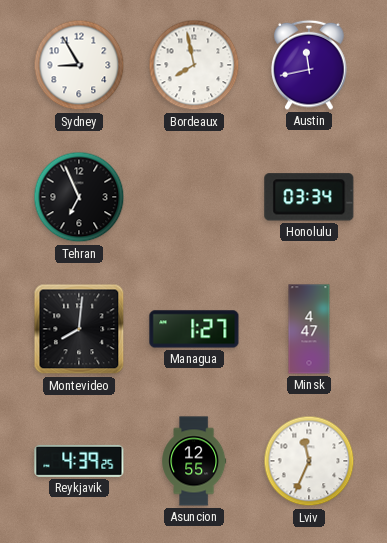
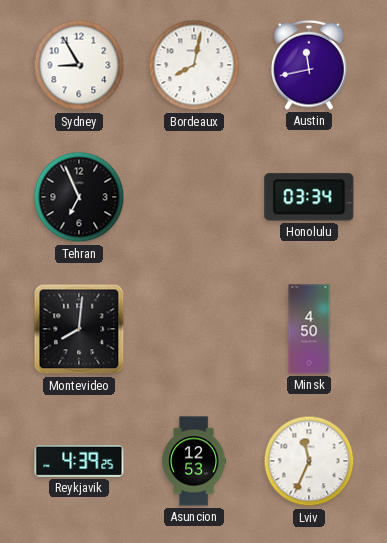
Bordeaux: 7:58 -> 8:02 (194, 65)
Managua: 1:27 -> none (194, 329)
Minsk: 4:47 -> 4:50 (309, 329)
Asuncion: 12:55 -> 12:53 (194, 461)
